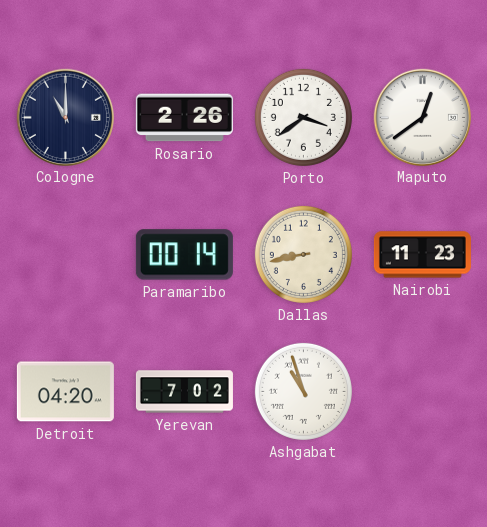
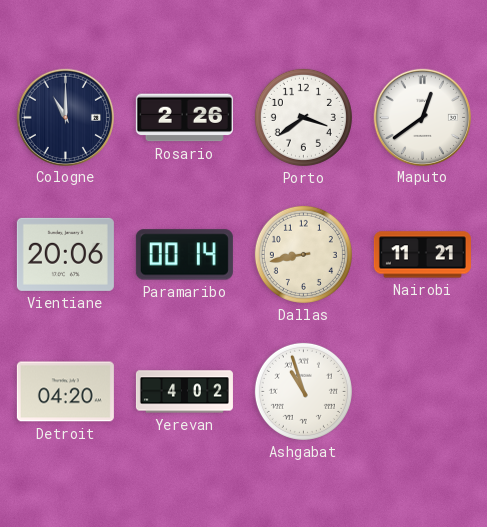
Vientiane: none -> 20:06 (65, 254)
Nairobi: 11:23 -> 11:21 (422, 255)
Yerevan: 7:02 -> 4:02 (184, 392)
